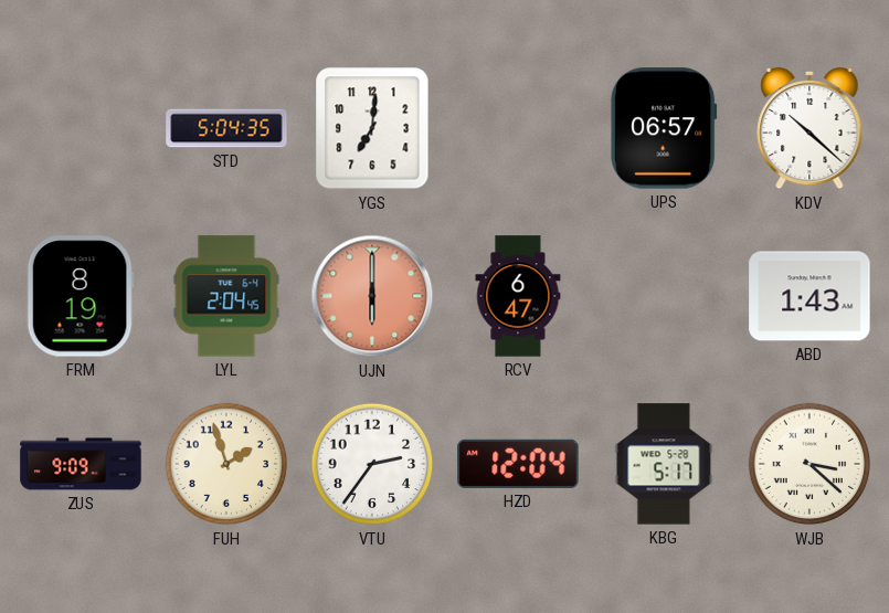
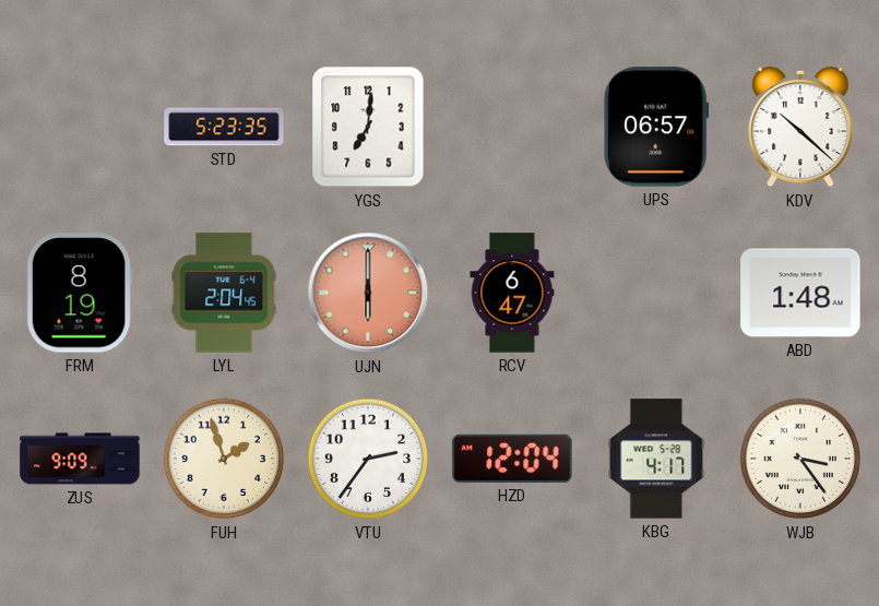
STD: 5:04 -> 5:23 (224, 127)
ABD: 1:43 -> 1:48 (800, 293)
KBG: 5:17 -> 4:17 (656, 459)
WJB: 3:22 -> 3:24 (800, 459)
